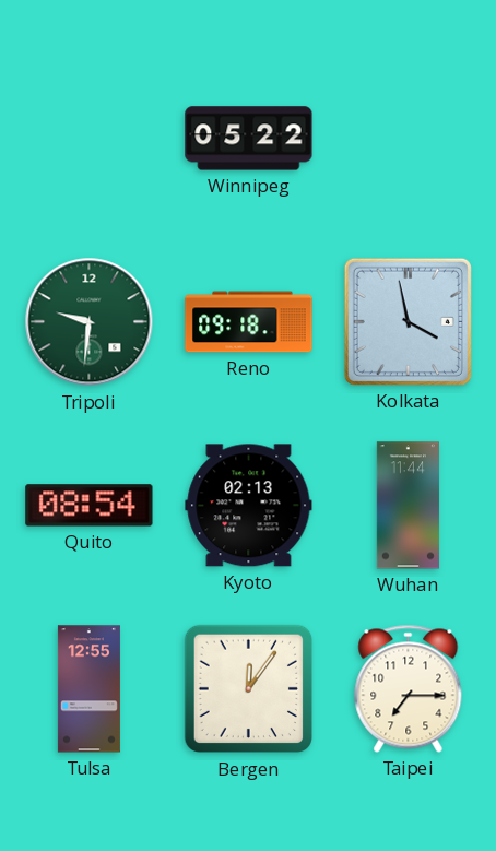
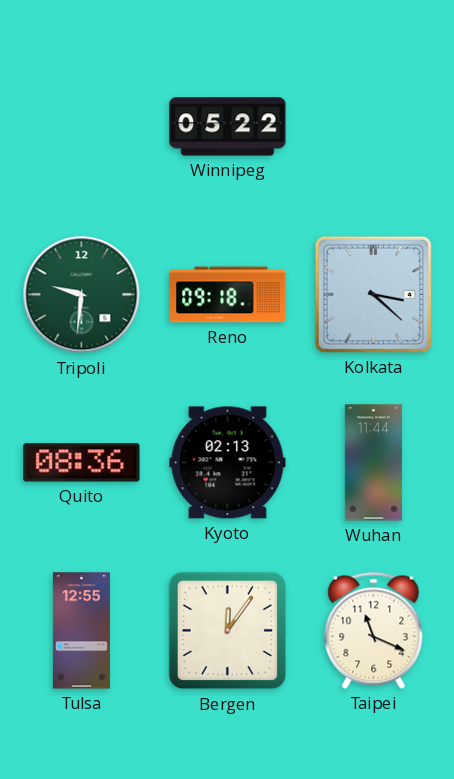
Kolkata: 3:58 -> 3:22 (373, 294)
Quito: 08:54 -> 08:36 (82, 463)
Taipei: 7:15 -> 11:19 (374, 630)
